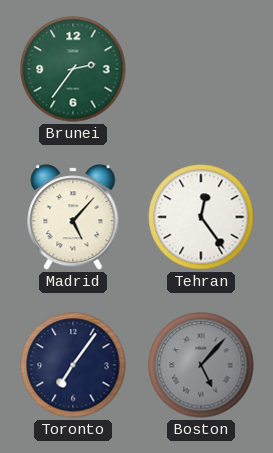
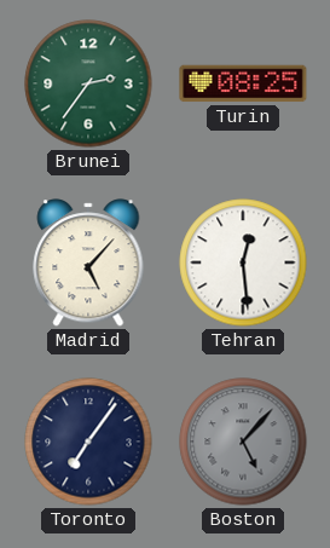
Turin: none -> 08:25 (243, 83)
Tehran: 12:24 -> 12:29 (243, 263)
